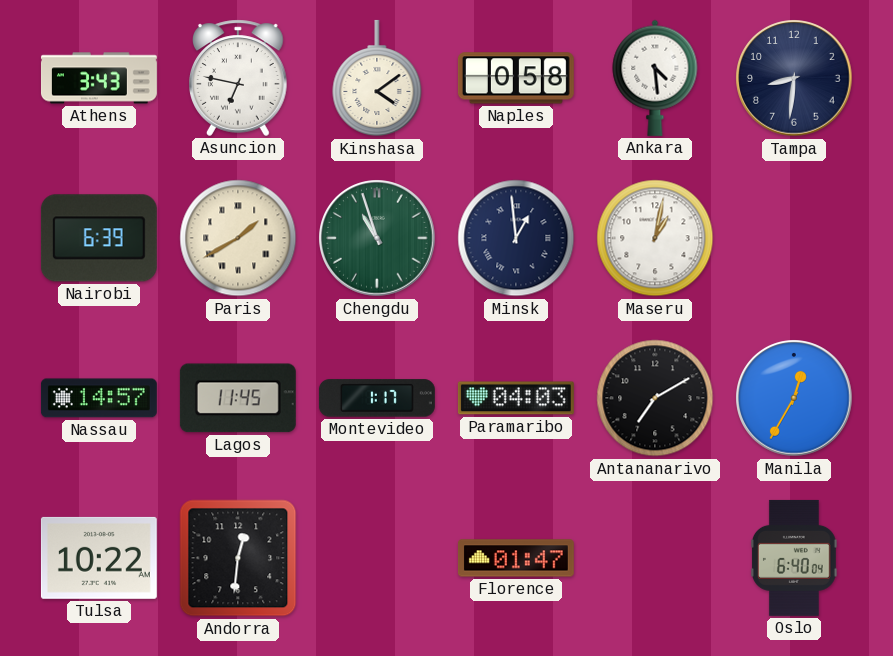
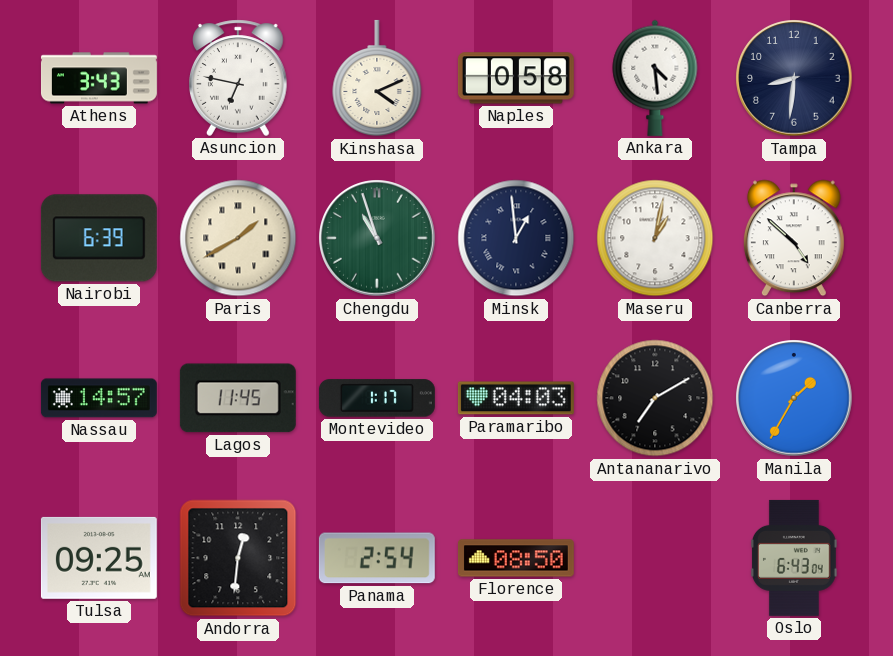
Kinshasa: 4:09 -> 4:11 (377, 78)
Canberra: none -> 4:52 (794, 238)
Manila: 12:35 -> 1:35 (794, 398)
Tulsa: 10:22 -> 09:25 (99, 558)
Panama: none -> 2:54 (377, 558)
Florence: 01:47 -> 08:50 (516, 558)
Oslo: 6:40 -> 6:43 (794, 558)
